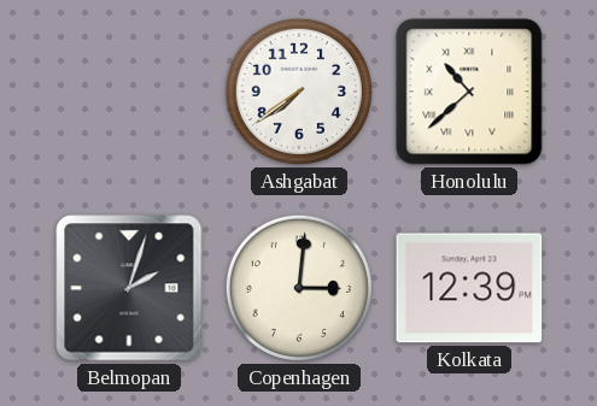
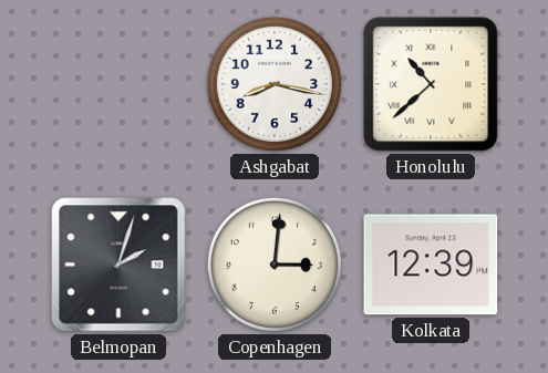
Ashgabat: 7:39 -> 8:17 (275, 84)
